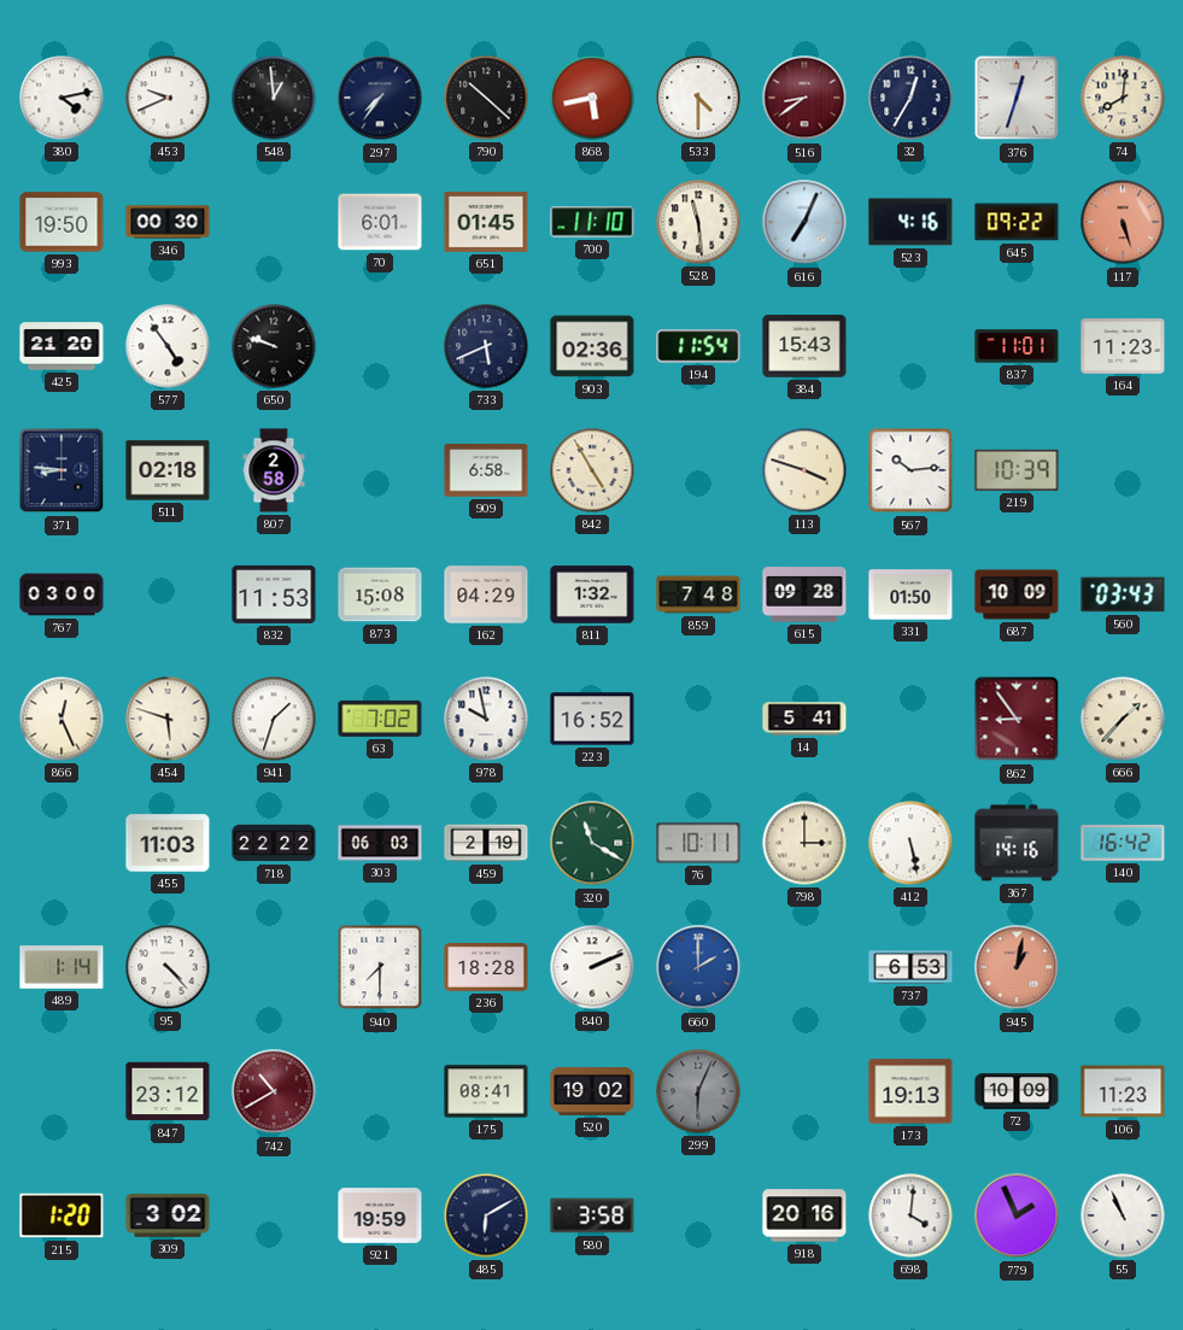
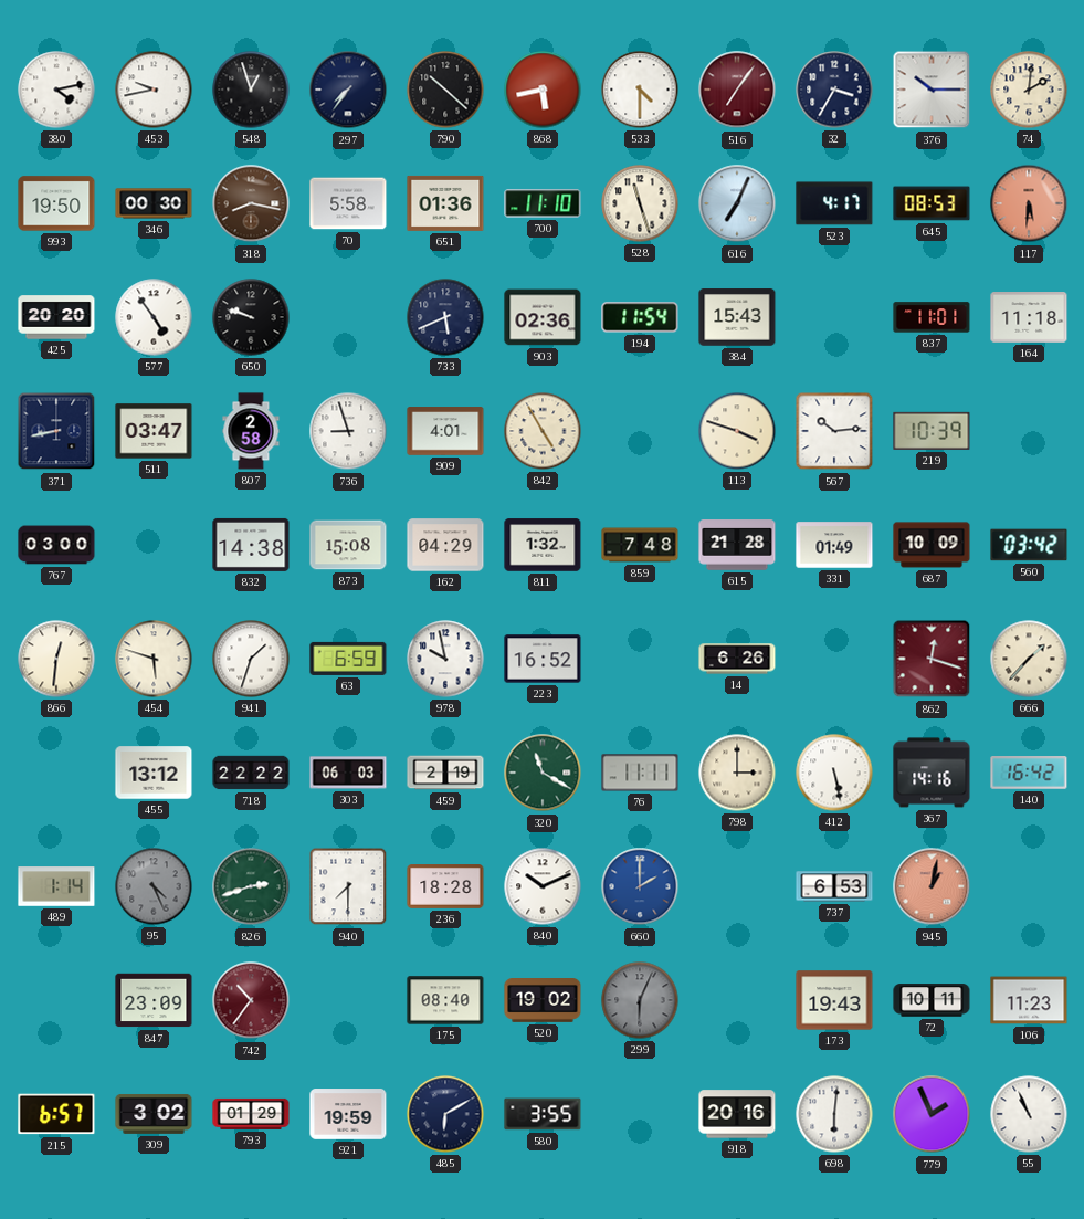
453: 9:41 -> 9:43 (154, 90)
548: 12:59 -> 12:57 (251, 90)
516: 8:39 -> 7:06 (737, 90)
32: 12:35 -> 3:35 (834, 90)
376: 12:33 -> 10:15 (932, 90)
74: 8:01 -> 2:01 (1029, 90)
318: none -> 8:17 (251, 203)
70: 6:01 -> 5:58 (348, 203)
651: 01:45 -> 01:36 (445, 203)
528: 11:29 -> 11:27 (640, 203)
523: 4:16 -> 4:17 (834, 203)
645: 09:22 -> 08:53 (932, 203)
117: 5:27 -> 5:31 (1029, 203)
425: 21:20 -> 20:20 (56, 317)
164: 11:23 -> 11:18 (1029, 317)
371: 8:46 -> 8:43 (56, 431)
511: 02:18 -> 03:47 (154, 431)
736: none -> 8:57 (348, 431)
909: 6:58 -> 4:01 (445, 431)
832: 11:53 -> 14:38 (251, 545)
615: 09:28 -> 21:28 (737, 545)
331: 01:50 -> 01:49 (834, 545)
560: 03:43 -> 03:42 (1029, 545)
866: 12:26 -> 12:31 (56, 659)
63: 7:02 -> 6:59 (348, 659)
14: 5:41 -> 6:26 (737, 659)
862: 8:54 -> 12:18 (932, 659)
455: 11:03 -> 13:12 (154, 773)
76: 10:11 -> 11:11 (640, 773)
95: 4:23 -> 4:26 (154, 886)
95 dial: white -> grey (154, 886)
826: none -> 2:42 (251, 886)
840: 2:11 -> 10:11 (543, 886)
847: 23:12 -> 23:09 (154, 1000)
742: 10:40 -> 10:36 (251, 1000)
175: 08:41 -> 08:40 (445, 1000)
173: 19:13 -> 19:43 (834, 1000)
72: 10:09 -> 10:11 (932, 1000)
215: 1:20 -> 6:57 (56, 1114)
793: none -> 01:29 (251, 1114)
580: 3:58 -> 3:55 (543, 1114)
698: 4:01 -> 6:01 (834, 1114)
